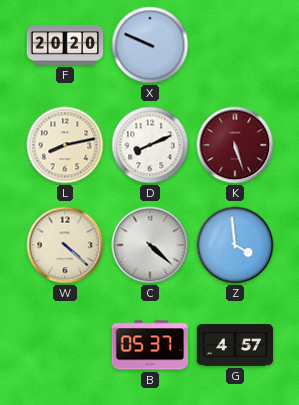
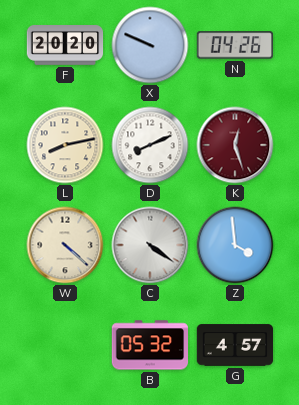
N: none -> 04:26 (235, 45)
K: 5:27 -> 12:27 (235, 145)
C: 4:22 -> 4:21 (150, 245)
B: 05:37 -> 05:32 (149, 345)
